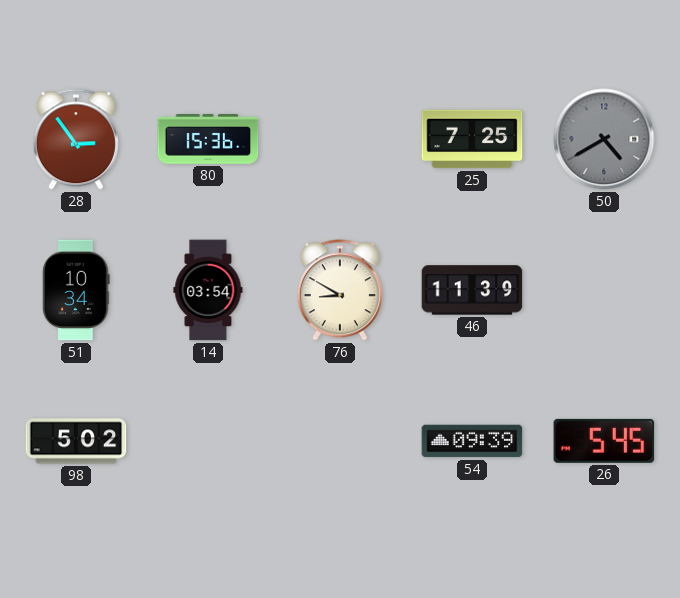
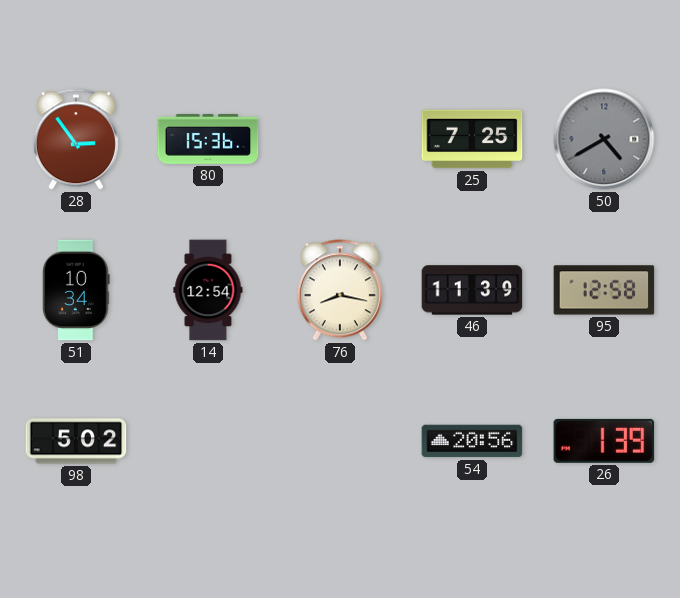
14: 03:54 -> 12:54 (208, 290)
76: 8:50 -> 8:17 (340, 290)
95: none -> 12:58 (604, 290)
54: 09:39 -> 20:56 (472, 441)
26: 5:45 -> 1:39 (604, 441)
